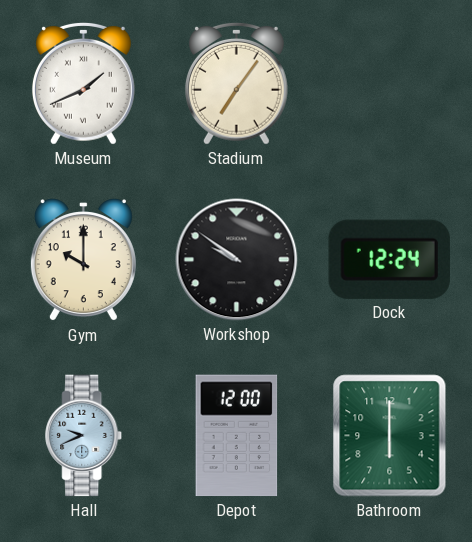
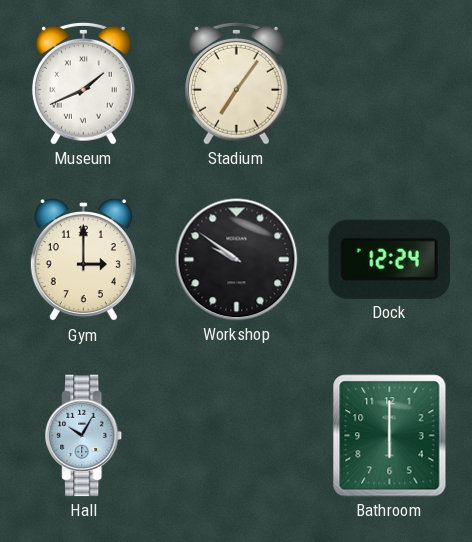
Gym: 10:00 -> 3:00 (83, 260)
Hall: 9:41 -> 10:05 (84, 436)
Depot: 12:00 -> none (237, 436)
